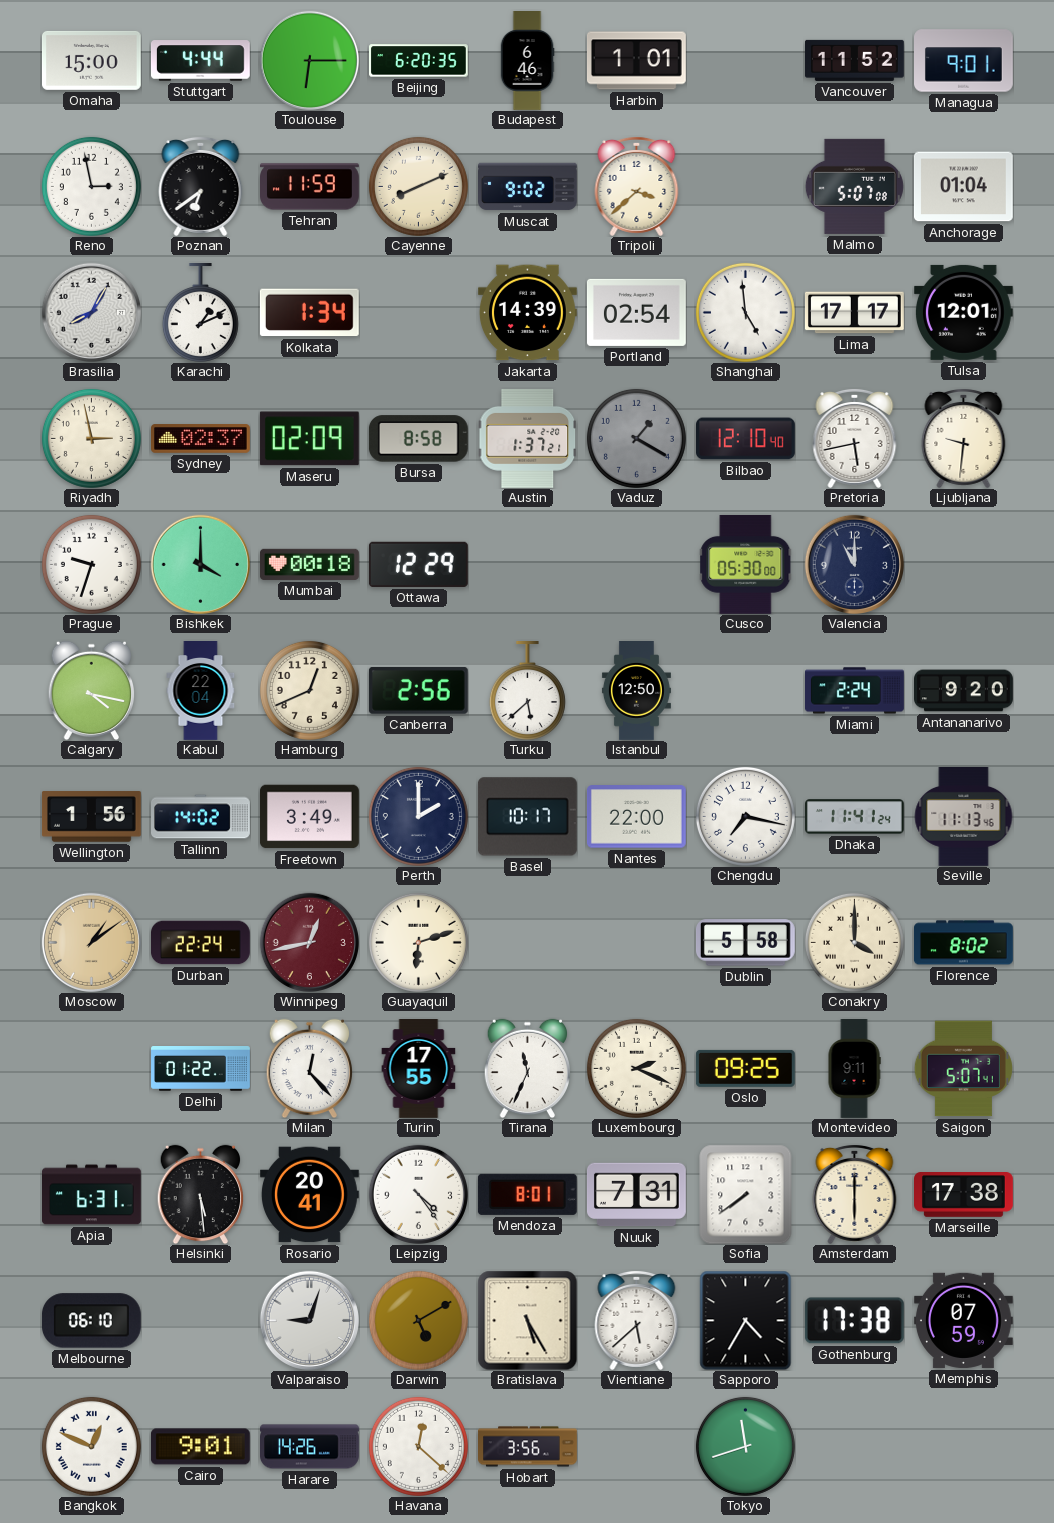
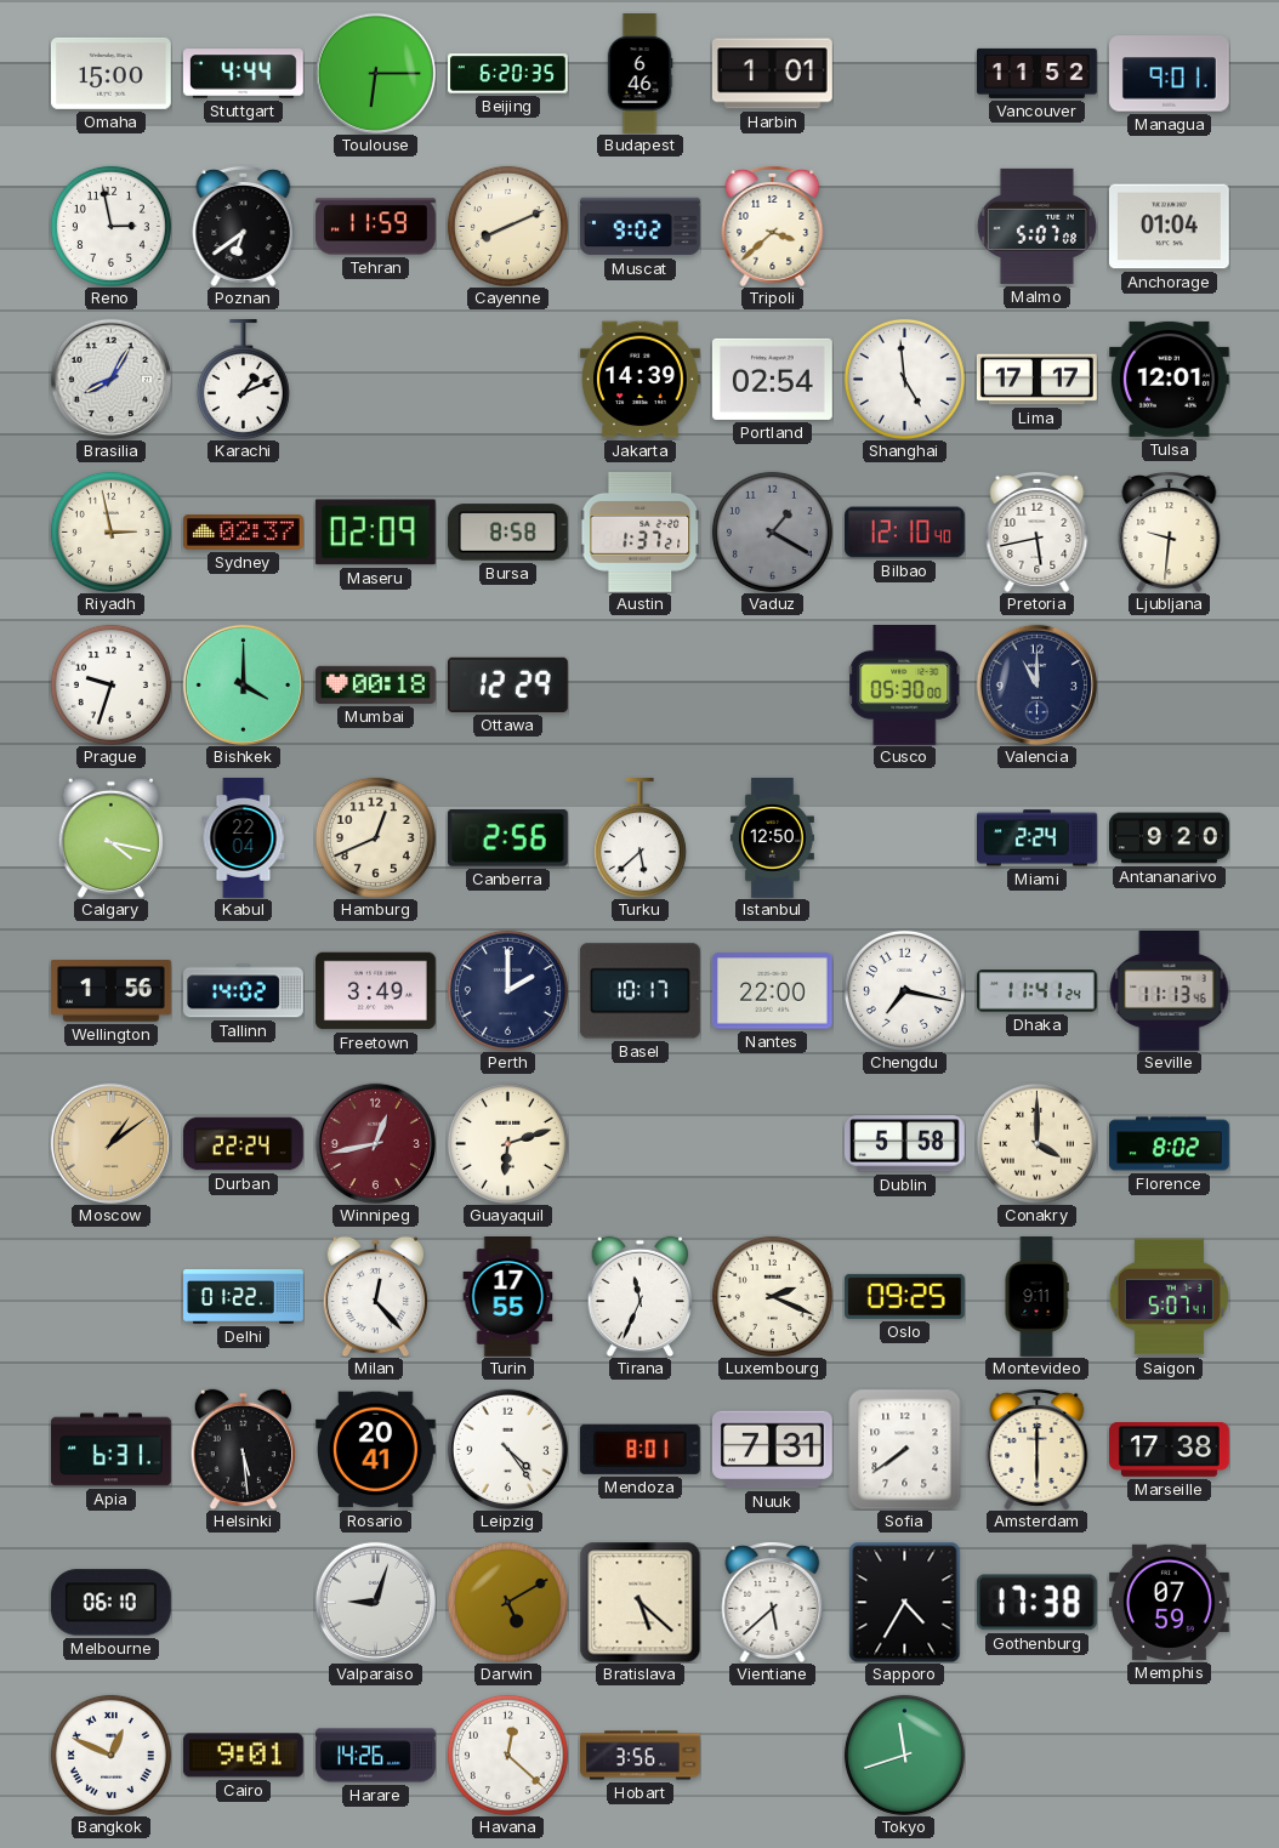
Kolkata: 1:34 -> none (309, 313)
Bratislava: 5:25 -> 5:22 (639, 1602)
